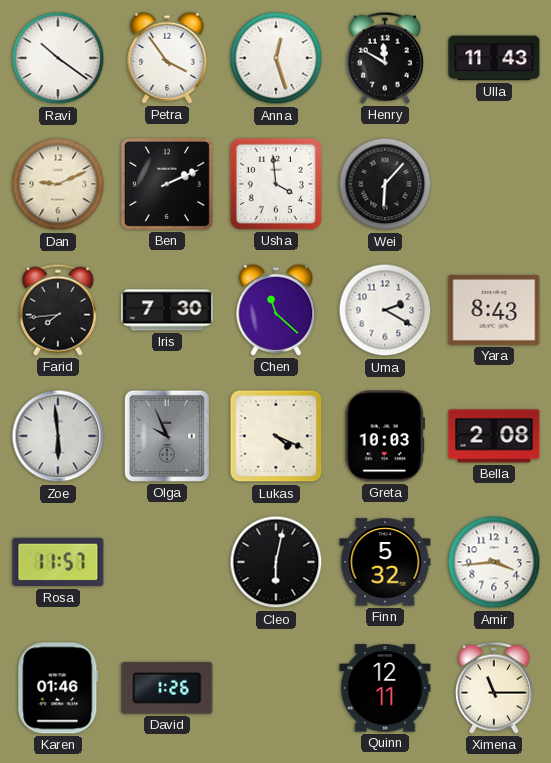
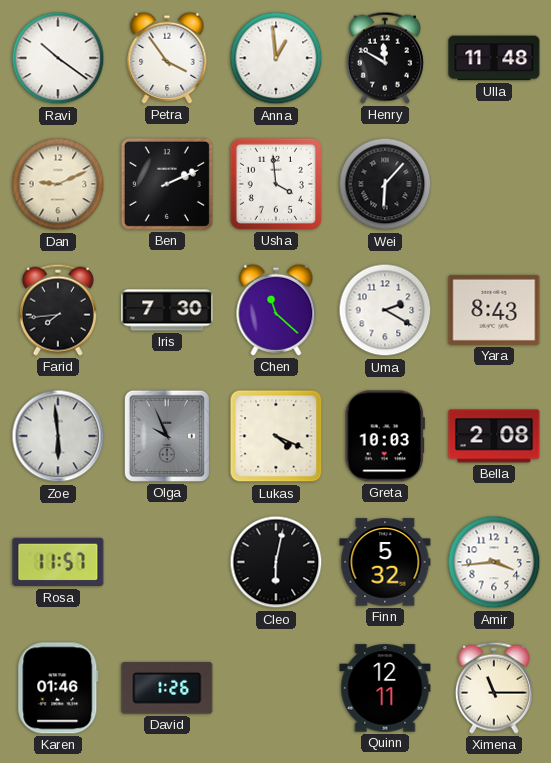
Anna: 12:27 -> 12:59 (276, 58)
Ulla: 11:43 -> 11:48 (494, 58)
